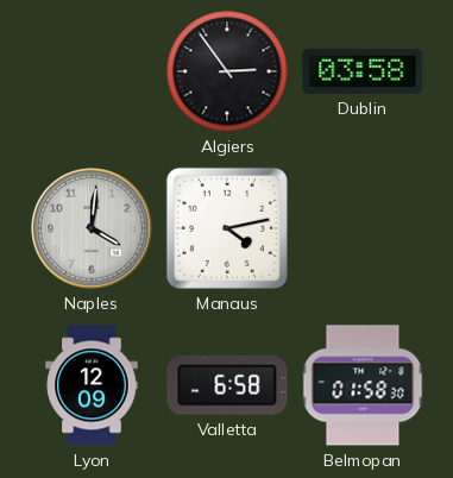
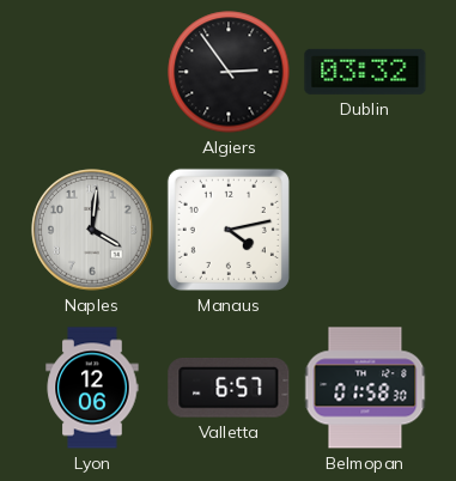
Dublin: 03:58 -> 03:32 (365, 72)
Lyon: 12:09 -> 12:06 (92, 388)
Valletta: 6:58 -> 6:57 (229, 389)
